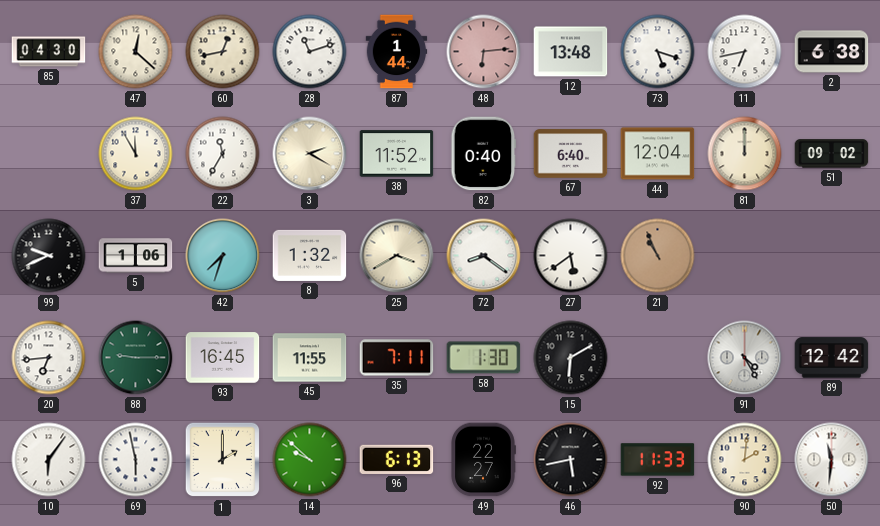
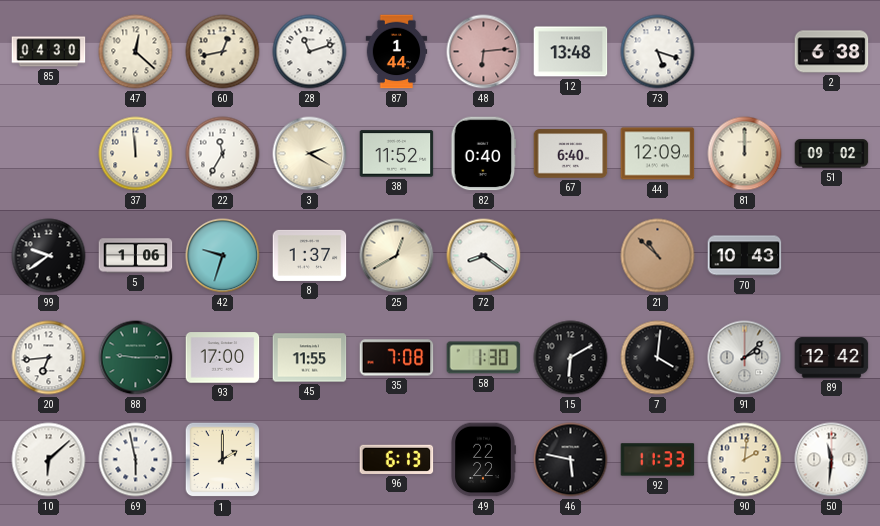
11: 6:43 -> none (745, 52)
37: 11:55 -> 11:59 (136, 154)
44: 12:04 -> 12:09 (658, 154)
99: 9:41 -> 9:39 (49, 256)
42: 7:33 -> 9:33 (223, 256)
8: 1:32 -> 1:37 (310, 255)
25: 3:40 -> 12:40 (397, 256)
27: 5:39 -> none (571, 256)
21: 10:56 -> 10:52 (658, 256)
70: none -> 10:43 (745, 256)
93: 16:45 -> 17:00 (223, 358)
35: 7:11 -> 7:08 (397, 358)
7: none -> 4:01 (658, 358)
91: 4:25 -> 2:08 (745, 358)
10: 6:06 -> 6:08 (49, 460)
14: 9:52 -> none (310, 460)
49: 22:27 -> 22:22 (483, 460)
46: 5:43 -> 5:47 (571, 460)
